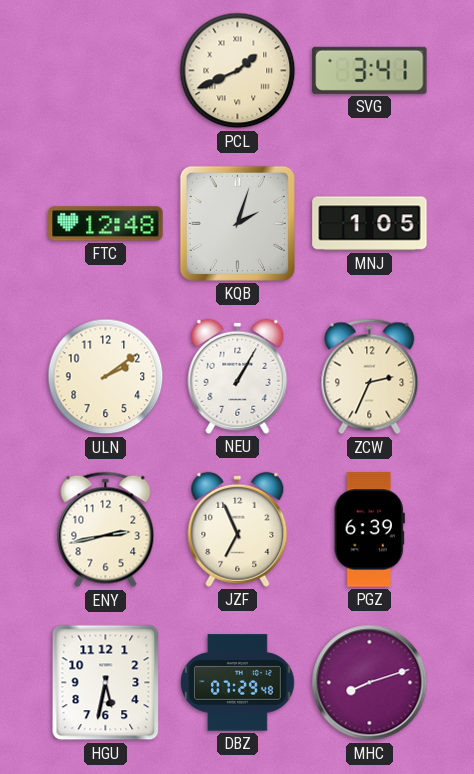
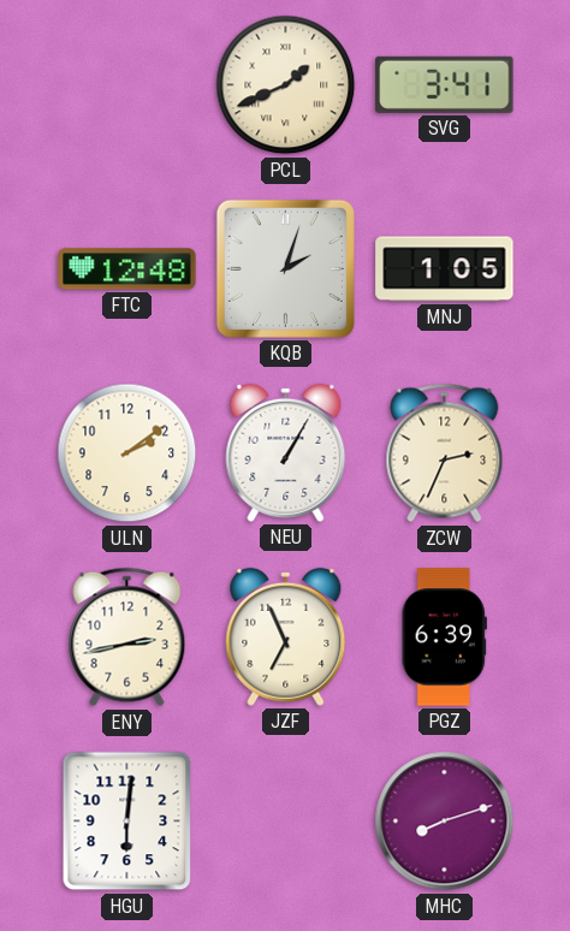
HGU: 5:32 -> 6:01 (127, 822)
DBZ: 07:29 -> none (238, 683)
